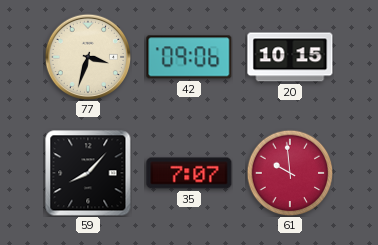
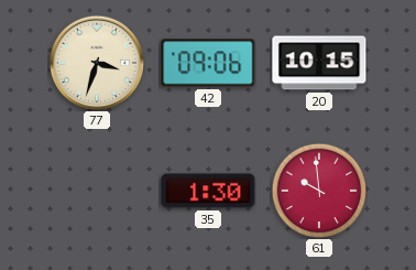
59: 8:07 -> none (88, 173)
35: 7:07 -> 1:30 (208, 191)
